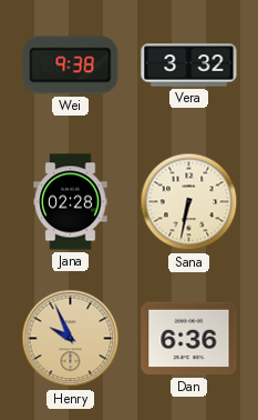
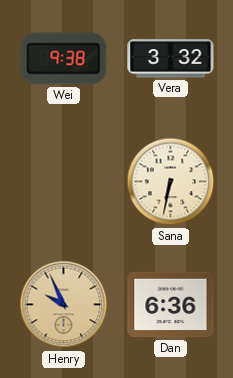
Jana: 02:28 -> none (71, 202)
